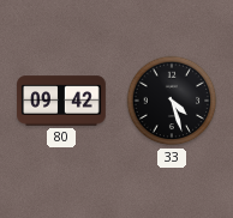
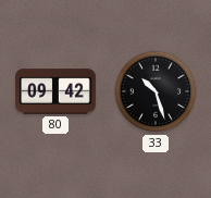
33: 4:27 -> 10:27 (156, 91)
